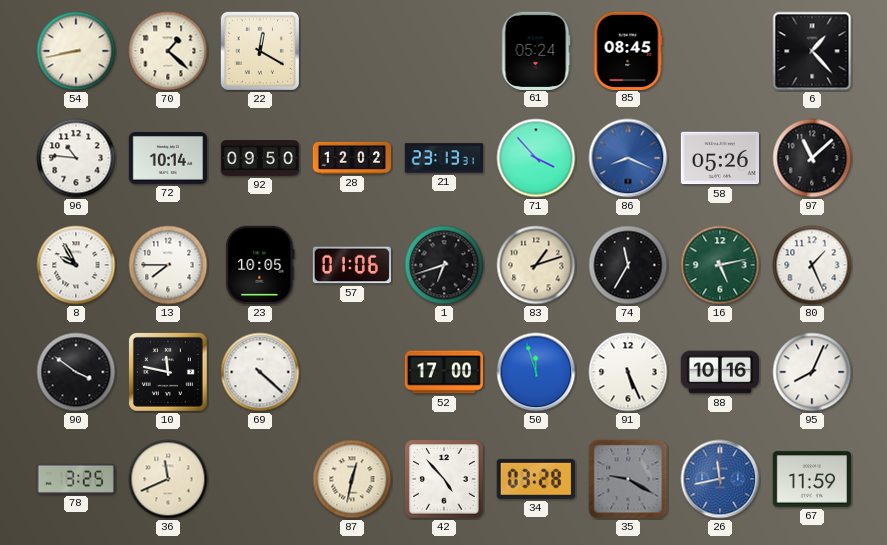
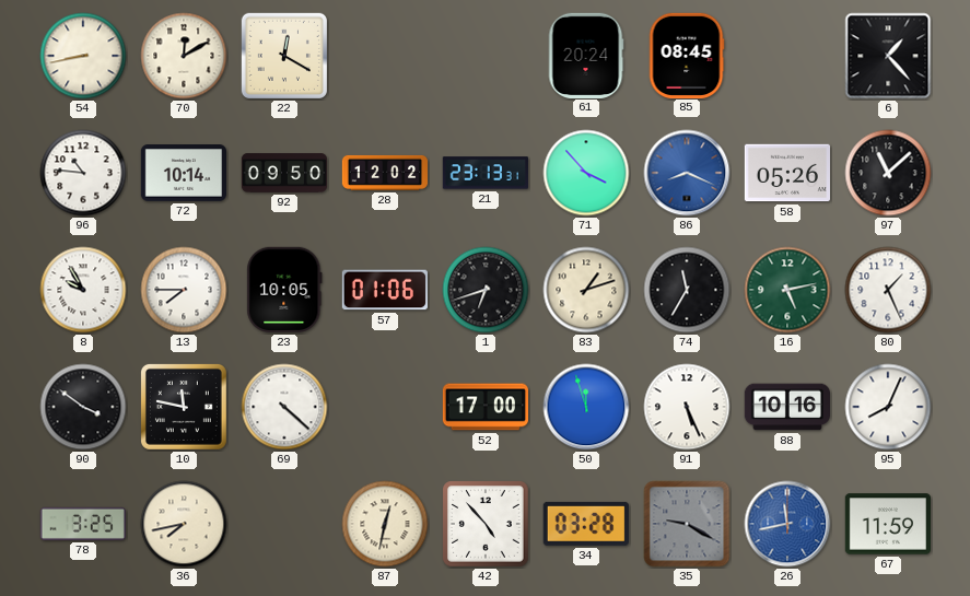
70: 1:22 -> 12:10 (184, 56)
61: 05:24 -> 20:24 (586, 55)
36: 11:41 -> 7:43 (184, 524)
